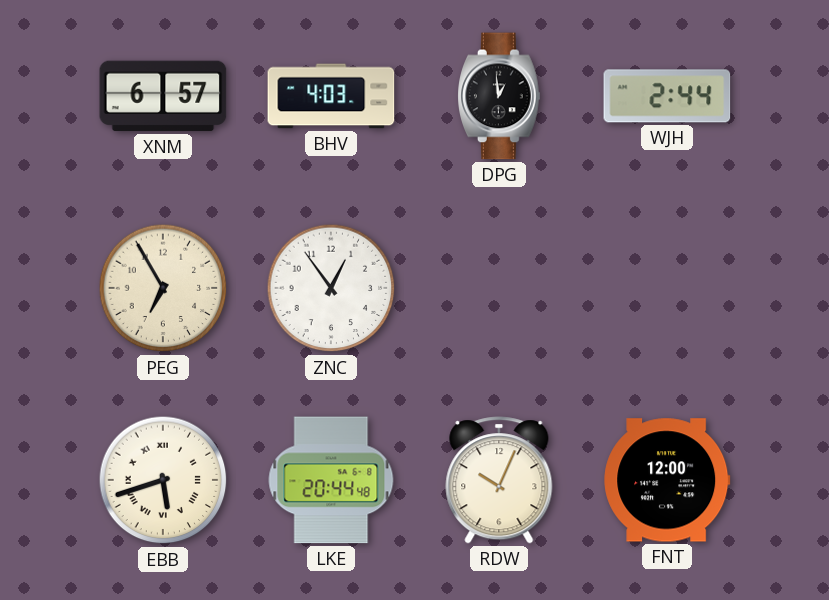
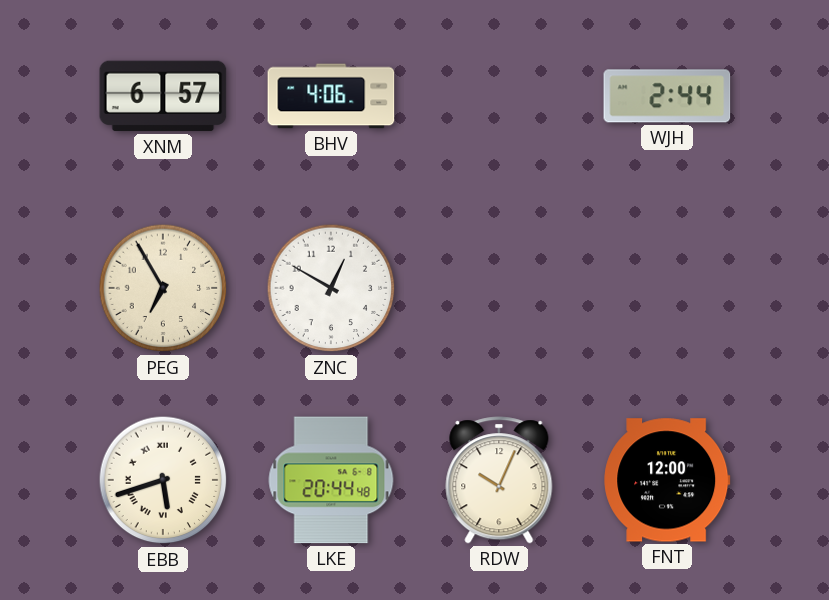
BHV: 4:03 -> 4:06 (331, 96)
DPG: 12:59 -> none (499, 96)
ZNC: 12:54 -> 12:50 (331, 288)
